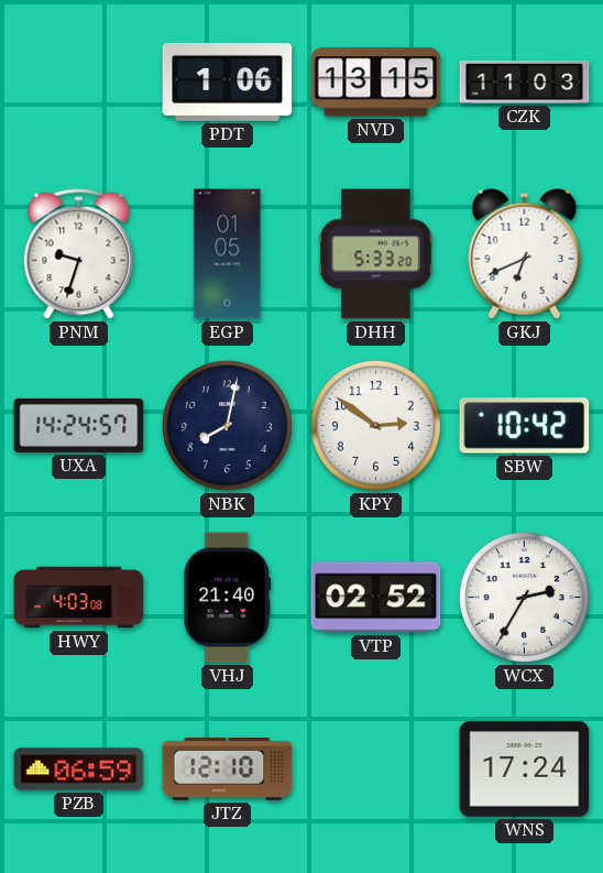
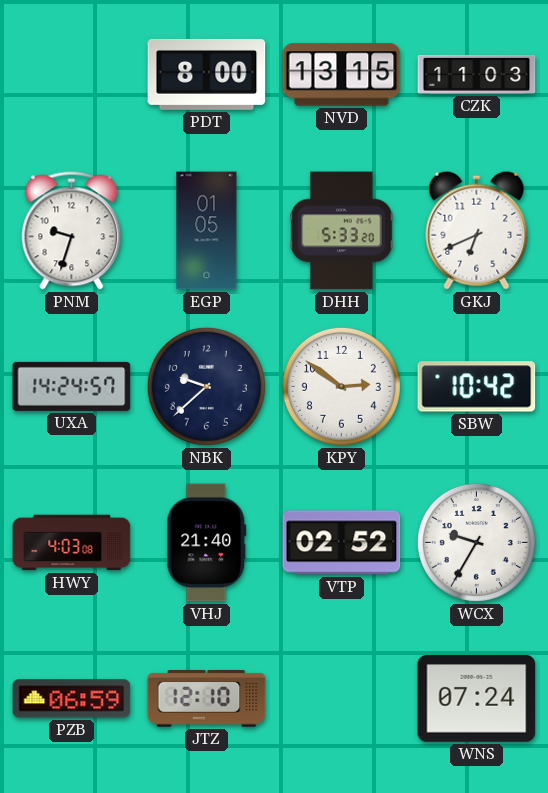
PDT: 1:06 -> 8:00 (207, 74)
NBK: 8:02 -> 9:38 (206, 386)
WCX: 2:35 -> 9:35 (476, 542)
WNS: 17:24 -> 07:24 (477, 699)
